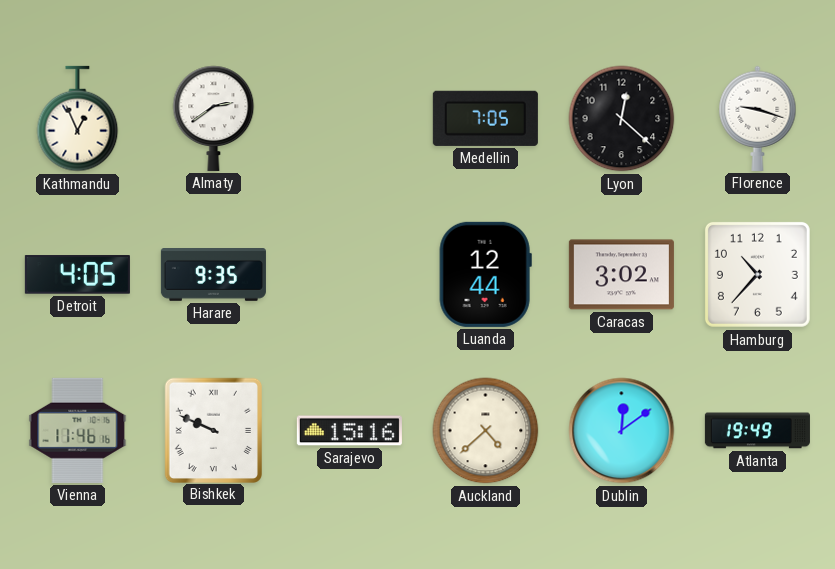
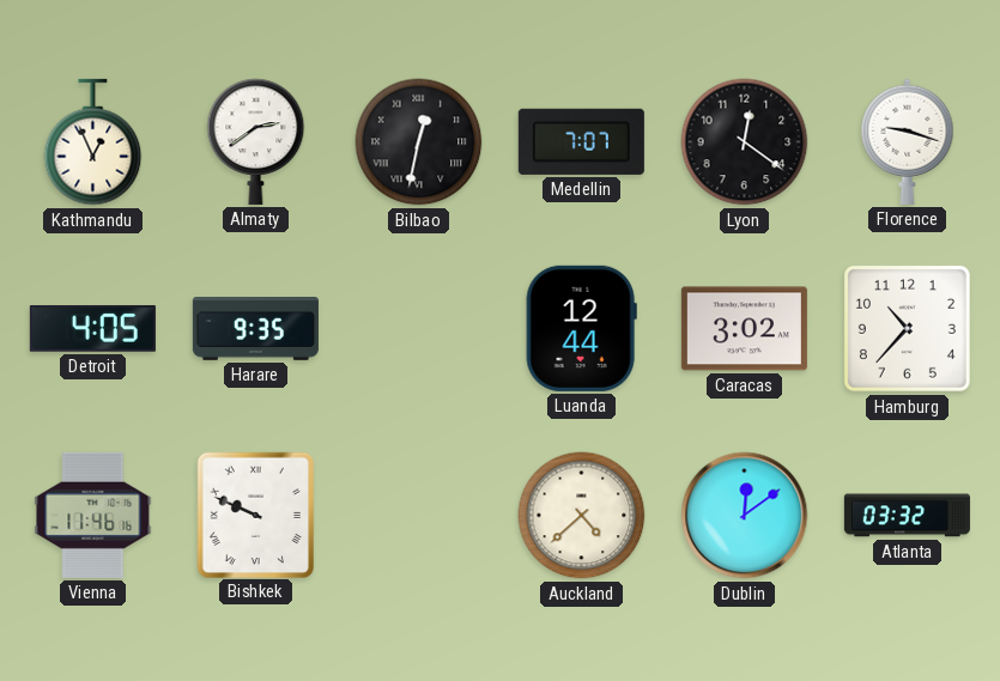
Bilbao: none -> 12:32 (419, 142)
Medellin: 7:05 -> 7:07 (581, 141)
Lyon: 12:22 -> 12:21 (745, 142)
Sarajevo: 15:16 -> none (349, 431)
Atlanta: 19:49 -> 03:32 (907, 516)
